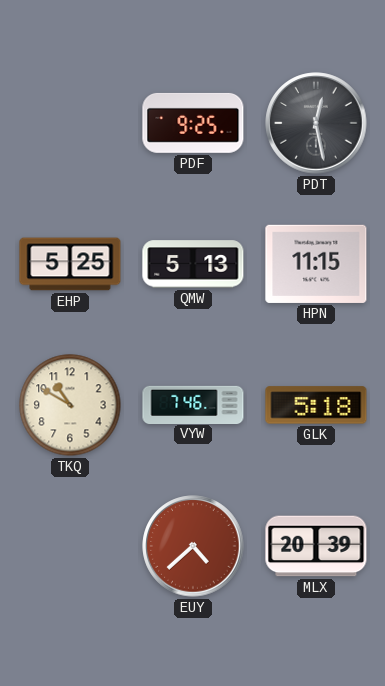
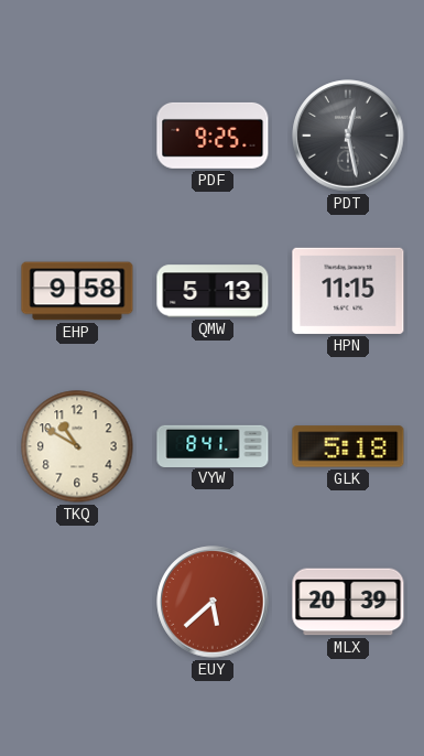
EHP: 5:25 -> 9:58 (77, 291)
VYW: 7:46 -> 8:41 (213, 445)
EUY: 4:38 -> 5:38 (213, 602)
